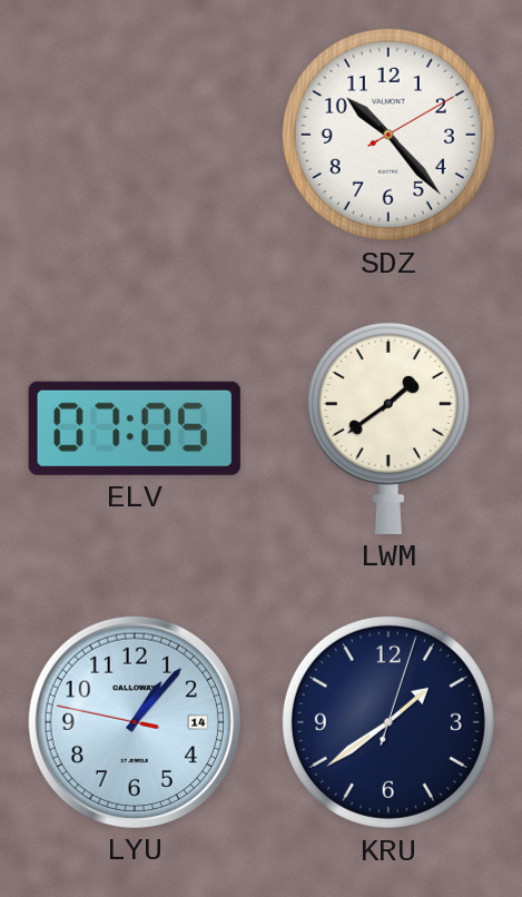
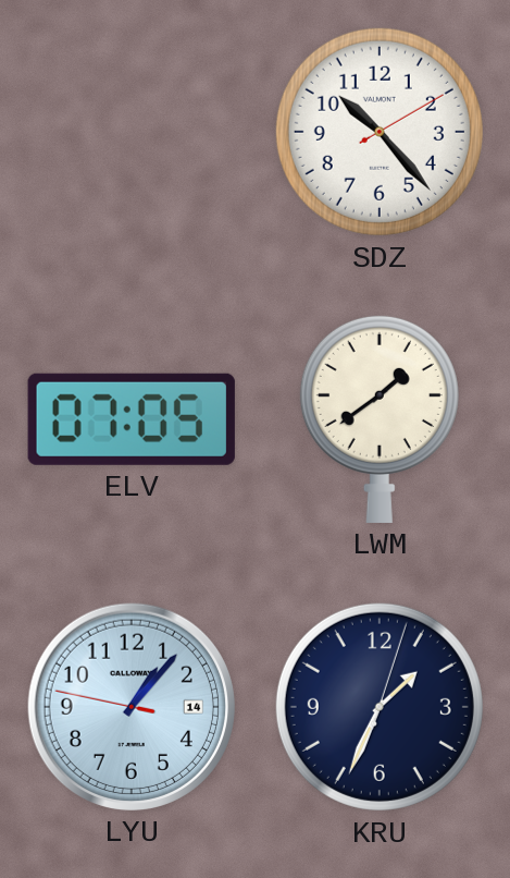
KRU: 1:39 -> 1:34 (380, 707)
